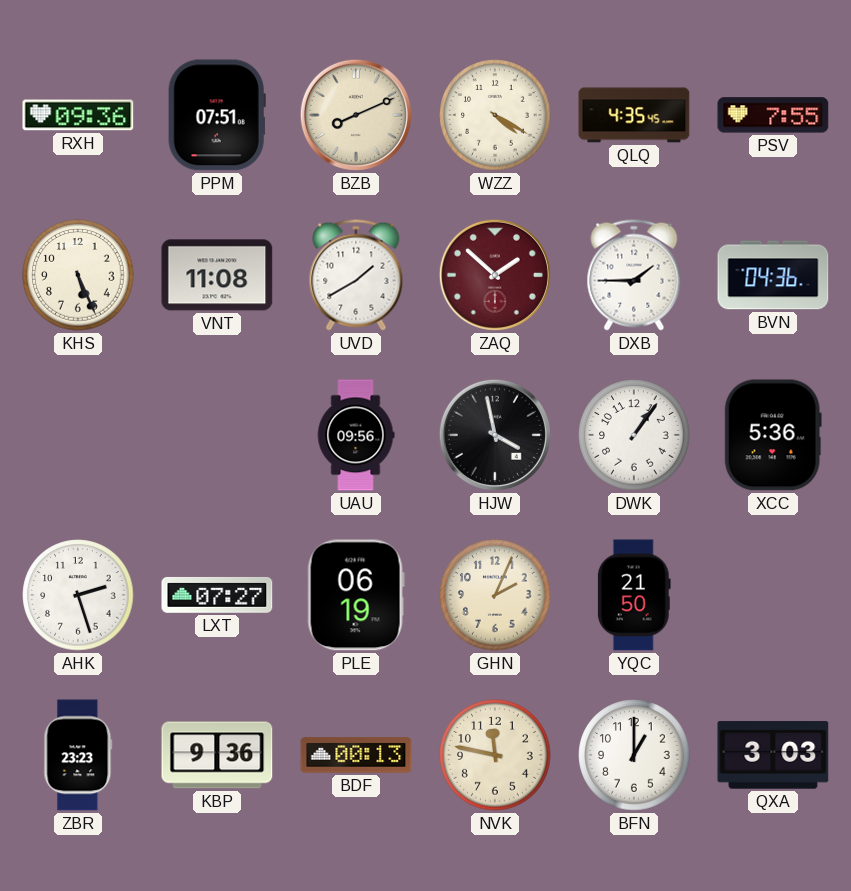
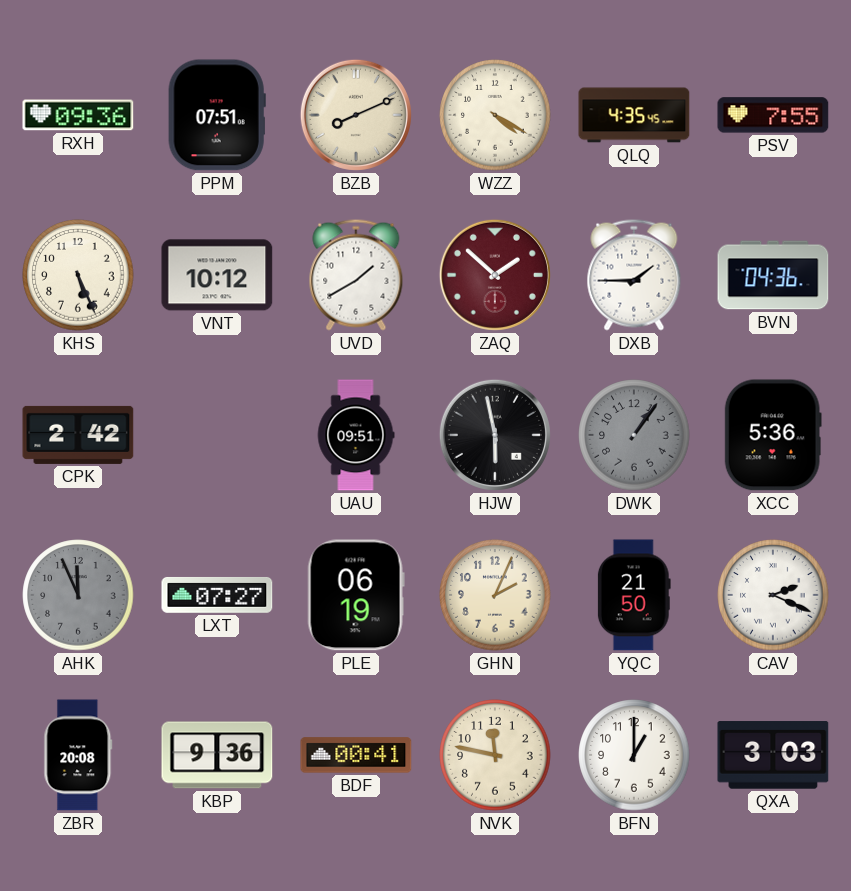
VNT: 11:08 -> 10:12 (217, 275)
CPK: none -> 2:42 (78, 435)
UAU: 09:56 -> 09:51 (356, 435)
HJW: 3:58 -> 5:58 (495, 435)
DWK dial: white -> grey (634, 435)
AHK: 2:27 -> 11:56 (78, 595)
AHK dial: white -> grey (78, 595)
CAV: none -> 2:19 (773, 595)
ZBR: 23:23 -> 20:08 (78, 755)
BDF: 00:13 -> 00:41 (356, 755)
